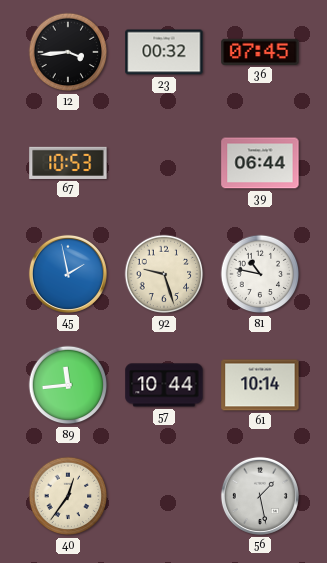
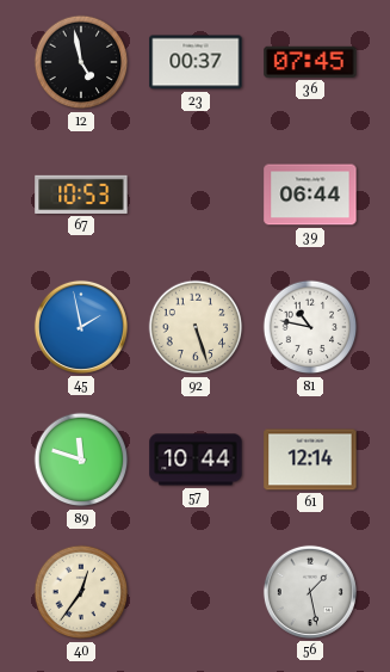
12: 3:44 -> 4:58 (81, 62)
23: 00:32 -> 00:37 (196, 62)
92: 9:27 -> 5:27 (196, 327)
89: 11:44 -> 11:48 (81, 460)
61: 10:14 -> 12:14 (310, 460)
